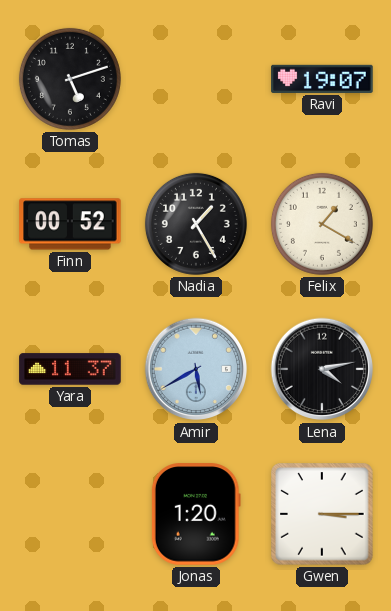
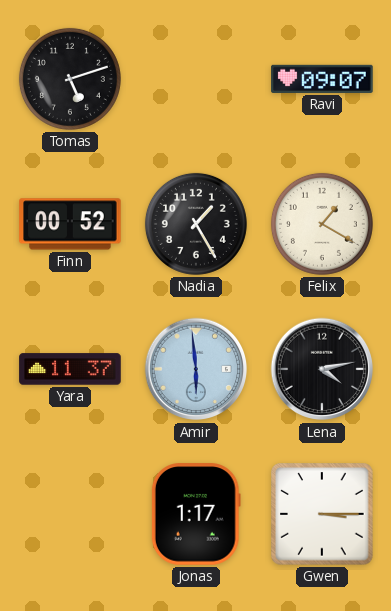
Ravi: 19:07 -> 09:07 (322, 79)
Amir: 5:40 -> 5:59 (196, 369)
Jonas: 1:20 -> 1:17 (196, 514)
